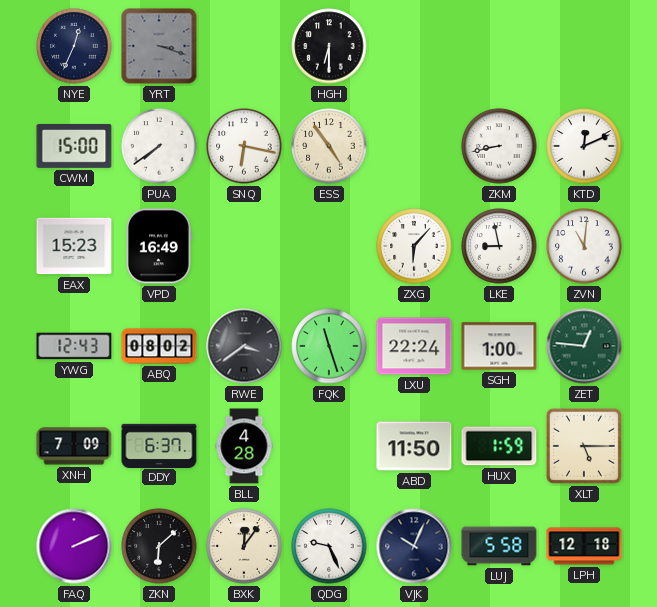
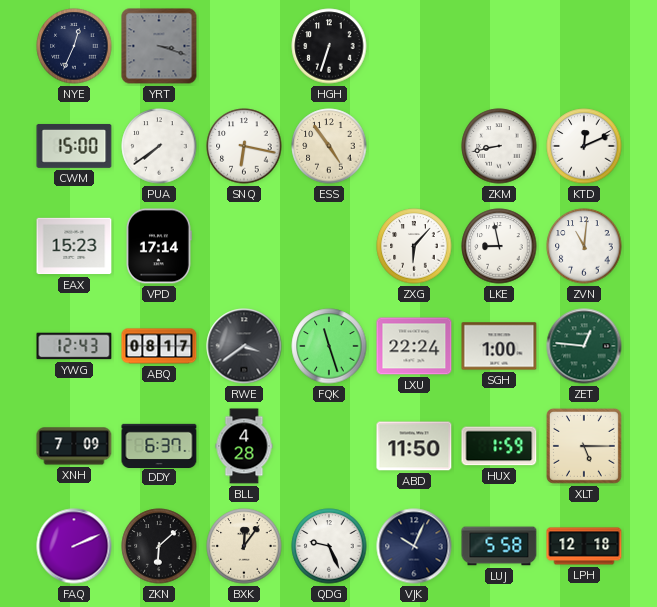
HGH: 6:30 -> 6:33 (329, 46)
VPD: 16:49 -> 17:14 (159, 246)
ABQ: 08:02 -> 08:17 (159, 346)
